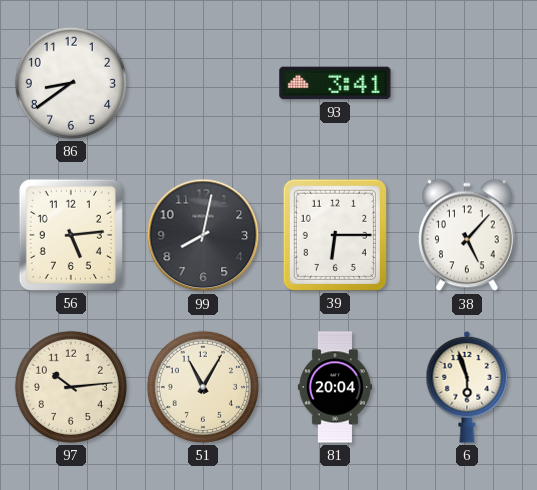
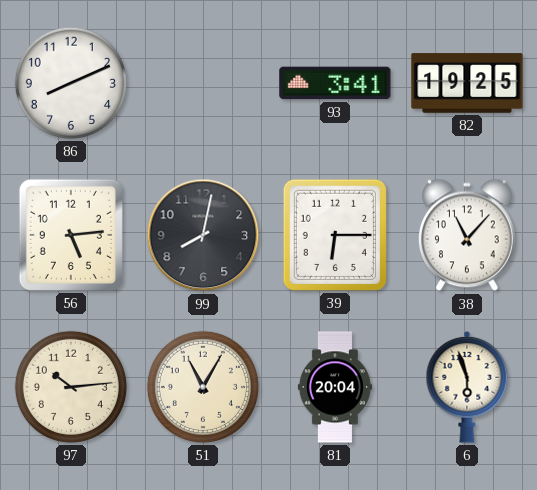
86: 8:39 -> 8:11 (71, 83)
82: none -> 19:25 (467, 83)
38: 5:07 -> 11:07 (467, 235)
